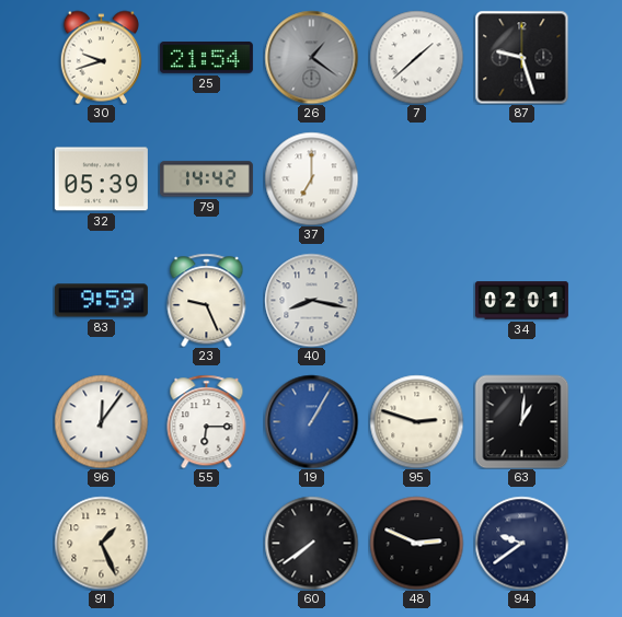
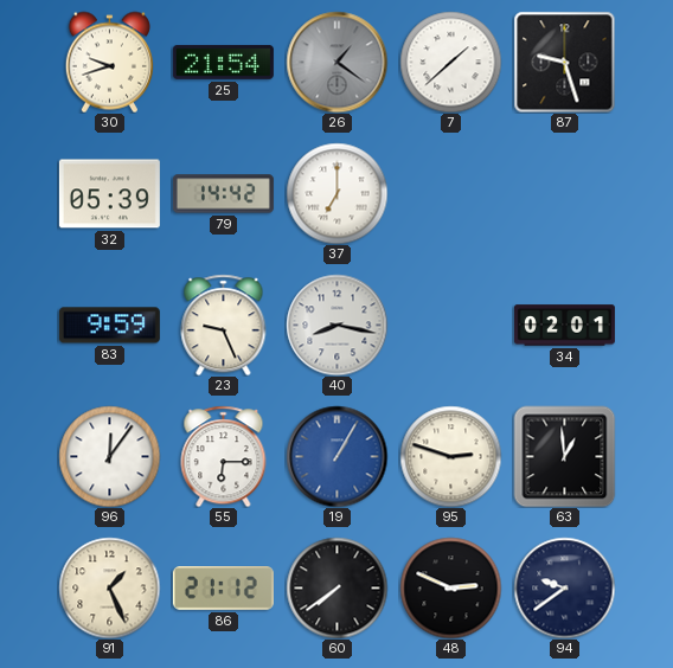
63: 1:01 -> 12:59 (564, 456)
86: none -> 21:12 (223, 589)
